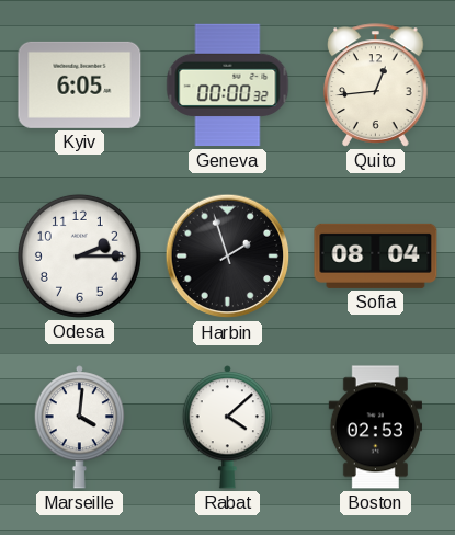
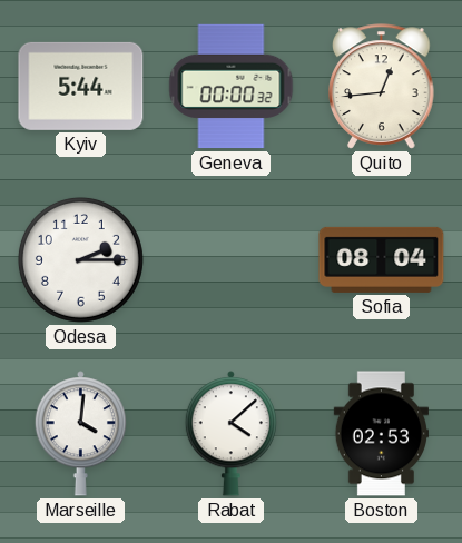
Kyiv: 6:05 -> 5:44 (81, 86)
Harbin: 1:57 -> none (228, 257)
